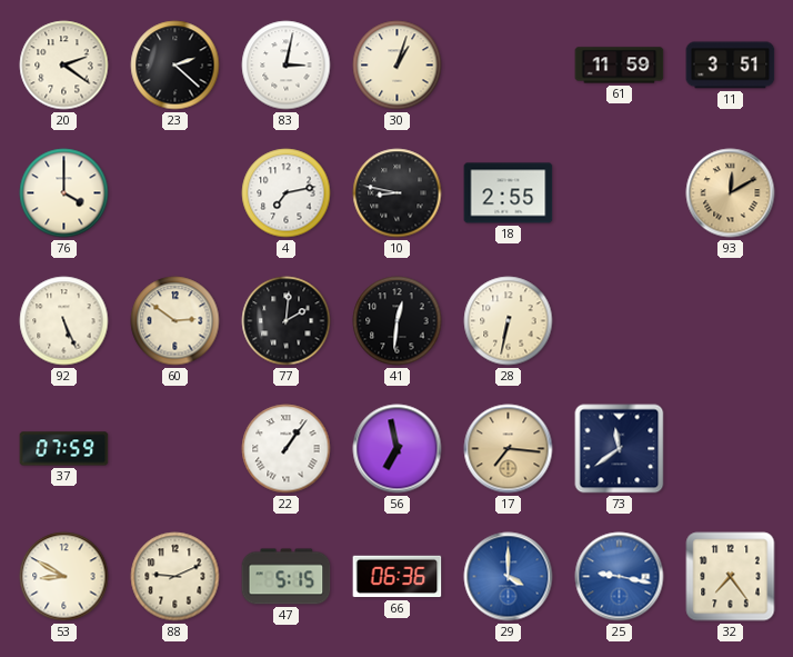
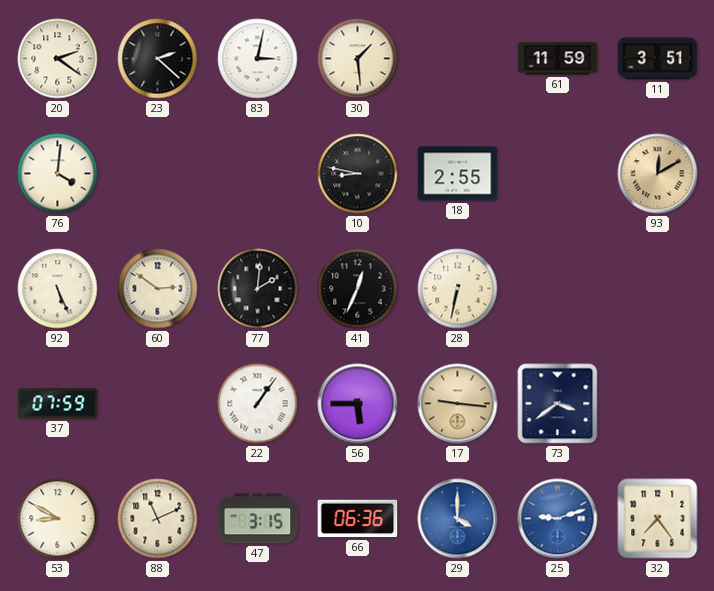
30: 1:03 -> 1:29 (358, 59)
76: 4:00 -> 4:01 (58, 174)
4: 7:13 -> none (287, 193)
41: 12:31 -> 12:34 (358, 289)
56: 6:58 -> 5:45 (358, 404)
17: 7:16 -> 9:16 (458, 404)
73: 11:39 -> 3:39 (558, 404)
88: 9:11 -> 11:11 (158, 519)
47: 5:15 -> 3:15 (258, 519)
25: 9:17 -> 9:12 (558, 519)
